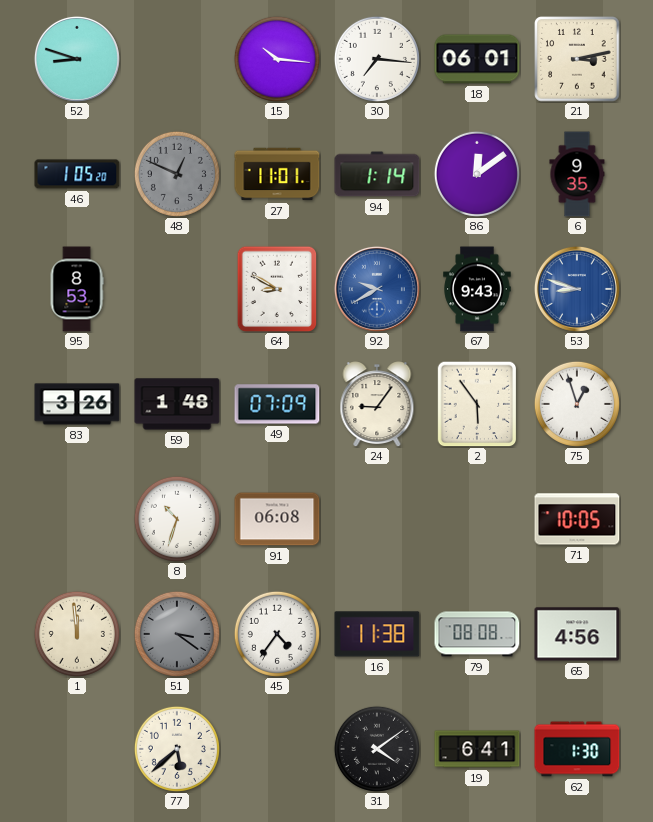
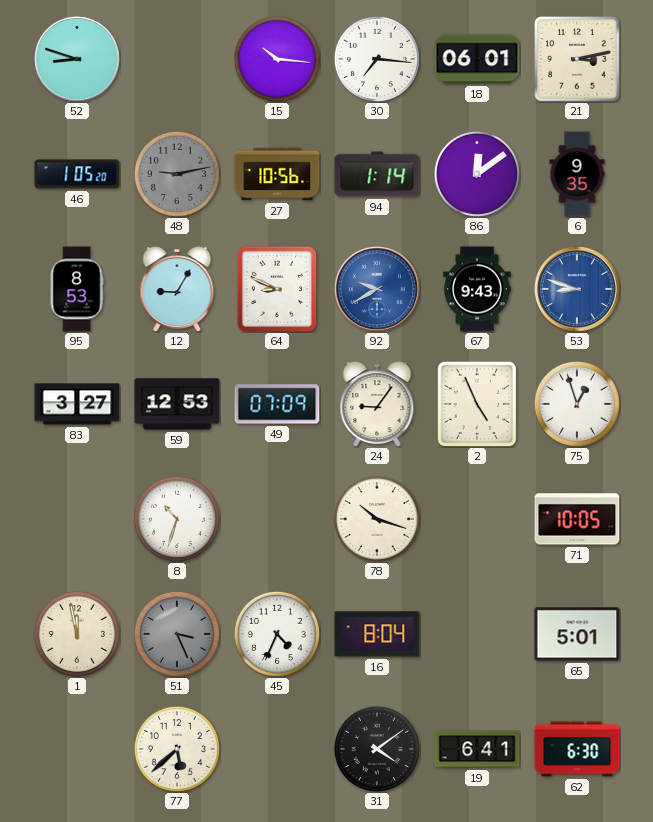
48: 12:49 -> 9:13 (177, 174)
27: 11:01 -> 10:56 (277, 174)
12: none -> 9:05 (177, 289)
64: 8:50 -> 8:49 (277, 289)
83: 3:26 -> 3:27 (77, 404)
59: 1:48 -> 12:53 (177, 404)
2: 5:54 -> 4:56 (477, 404)
91: 06:08 -> none (277, 519)
78: none -> 10:18 (377, 519)
1: 11:59 -> 11:58 (77, 634)
51: 3:21 -> 3:26 (177, 634)
45: 4:36 -> 4:34 (277, 634)
16: 11:38 -> 8:04 (377, 634)
79: 08:08 -> none (477, 634)
65: 4:56 -> 5:01 (577, 634)
62: 1:30 -> 6:30 (577, 749)
